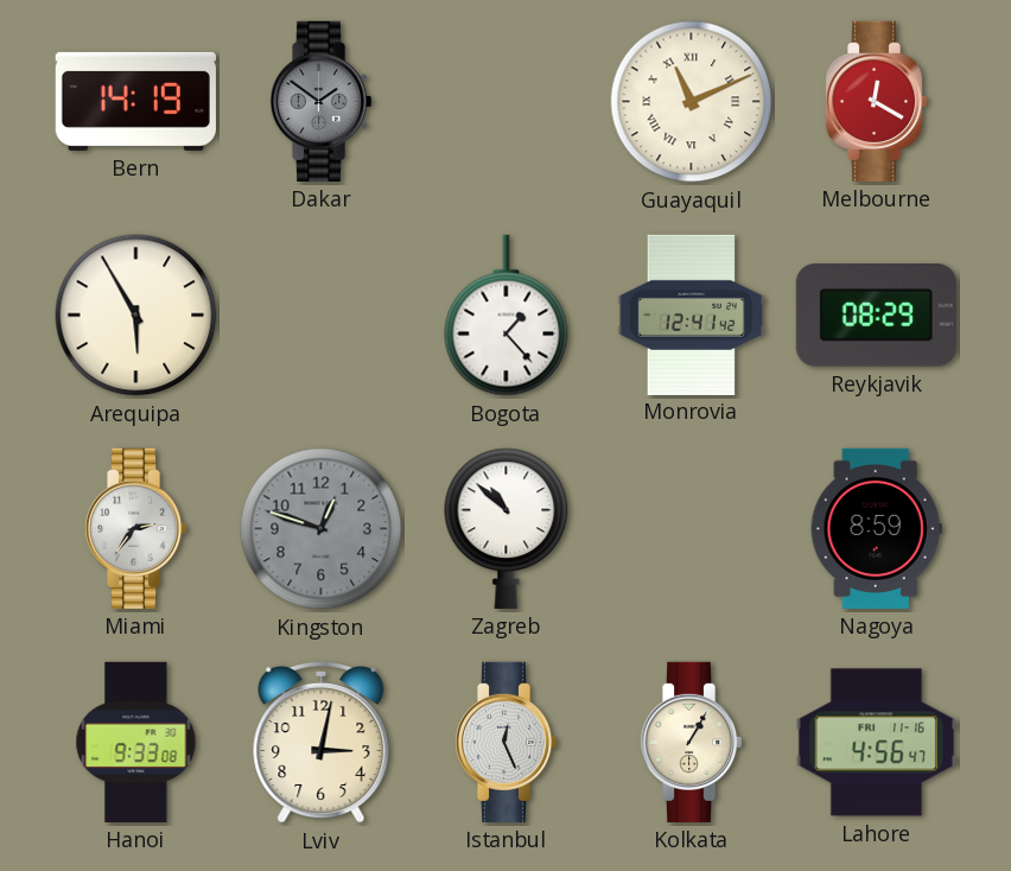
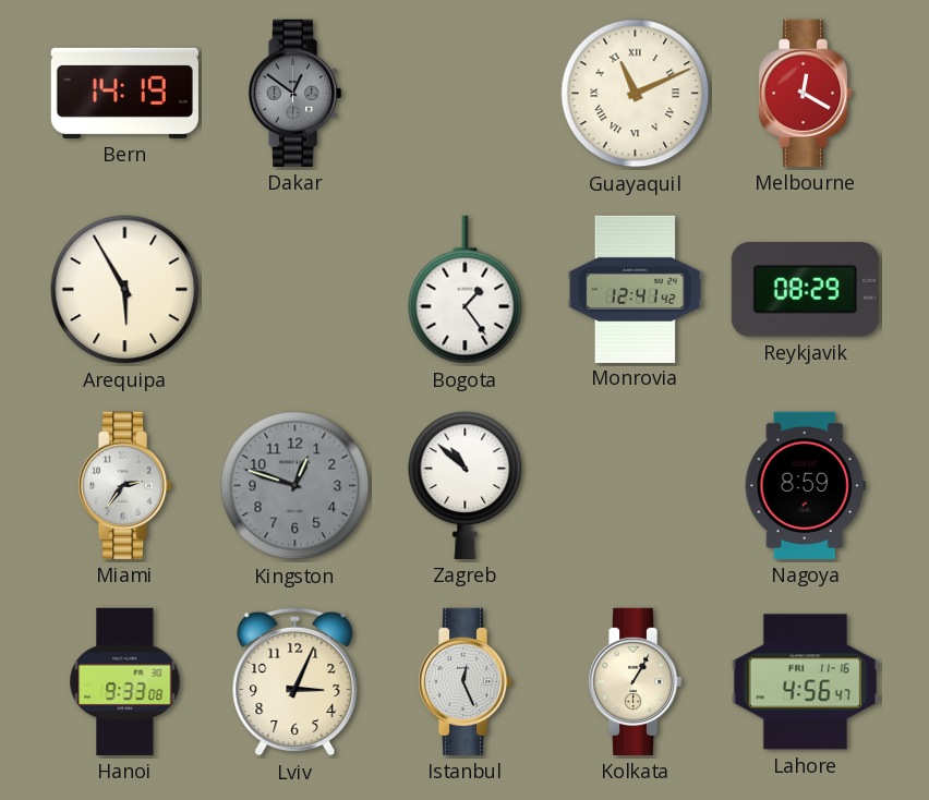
Dakar: 1:51 -> 12:51 (294, 93)
Bogota: 1:23 -> 1:24 (466, 290)
Lviv: 3:02 -> 3:04 (295, 681)
